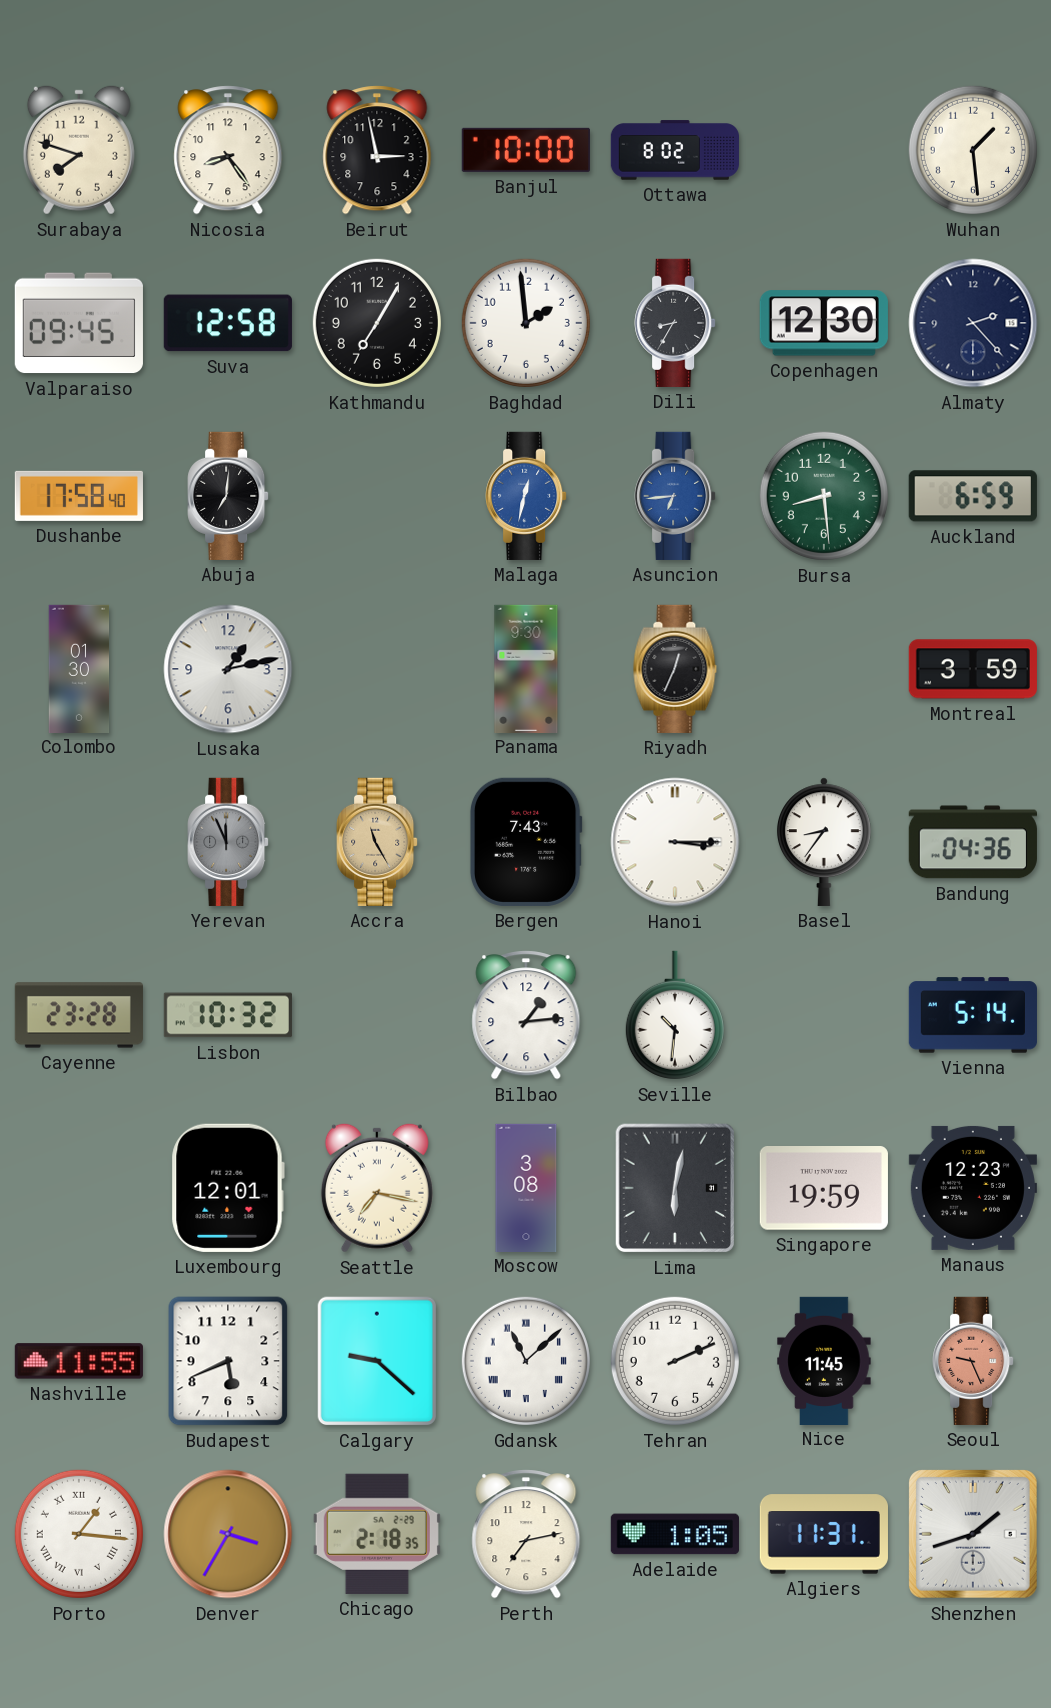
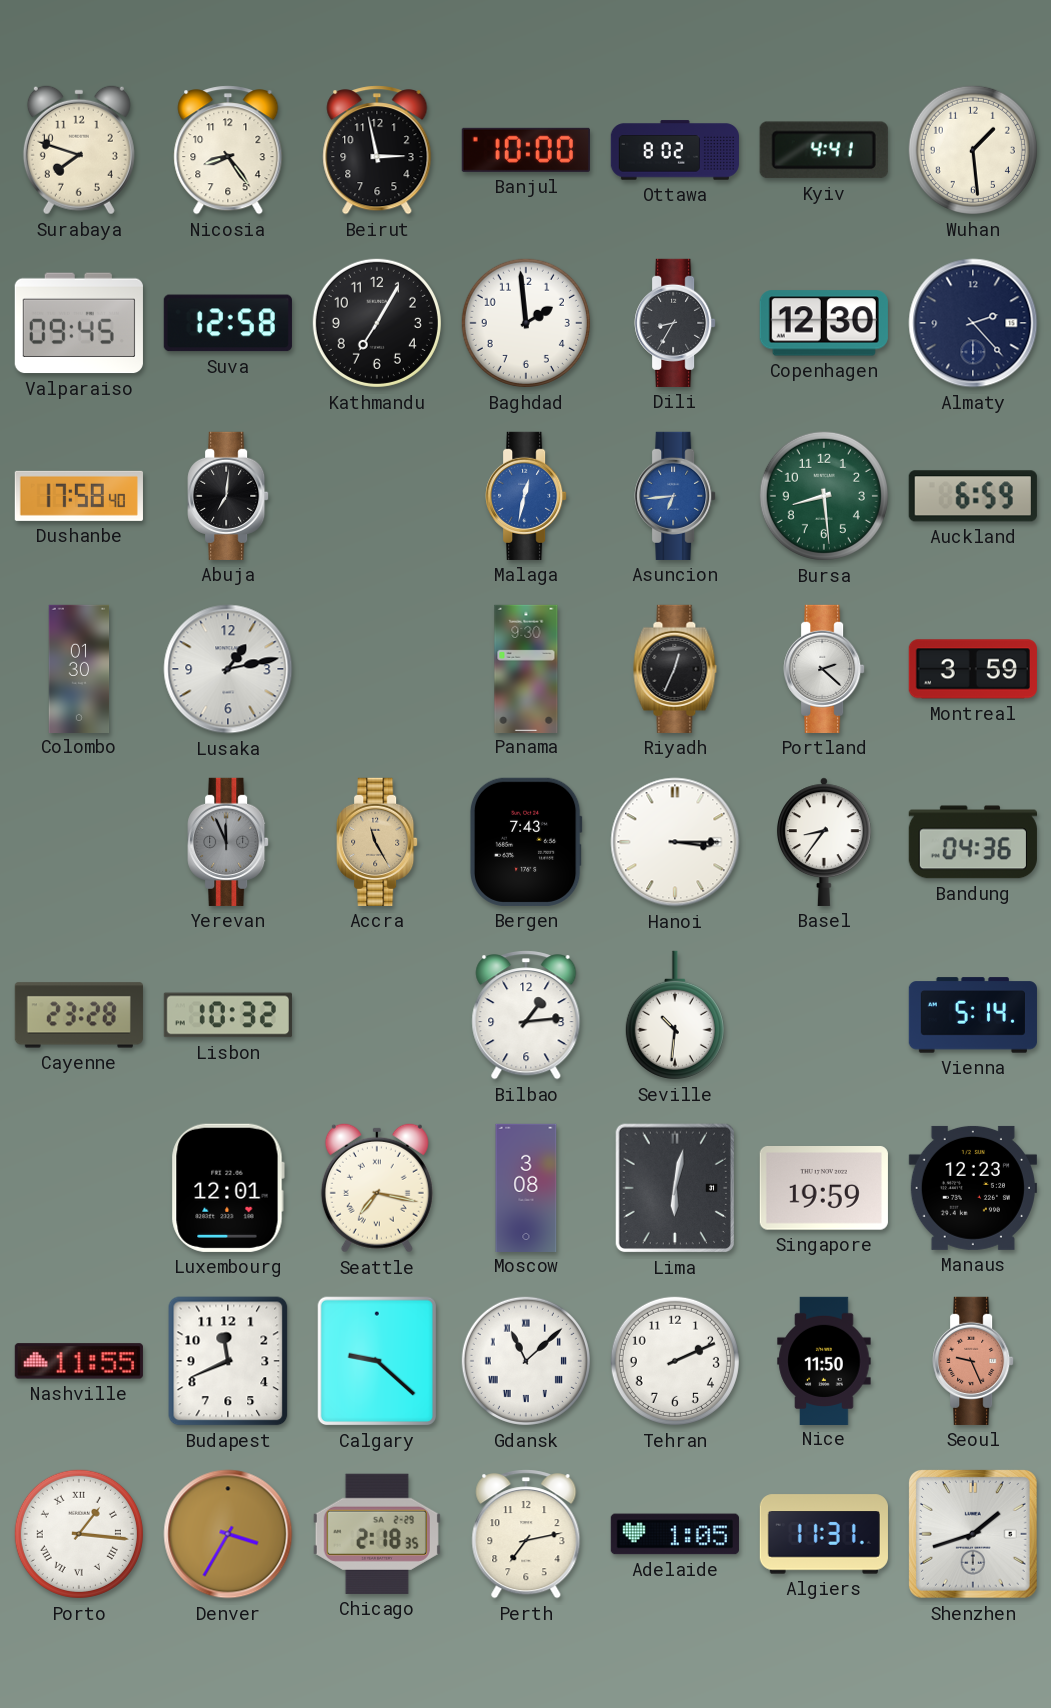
Kyiv: none -> 4:41 (824, 150)
Portland: none -> 2:22 (824, 669)
Budapest: 5:41 -> 11:41 (228, 1361)
Nice: 11:45 -> 11:50 (824, 1360)
